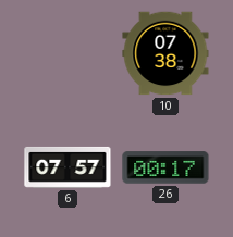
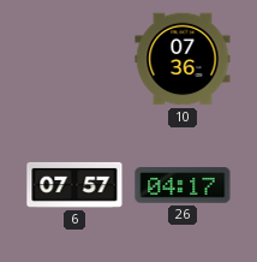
10: 07:38 -> 07:36 (183, 59)
26: 00:17 -> 04:17 (183, 185)
